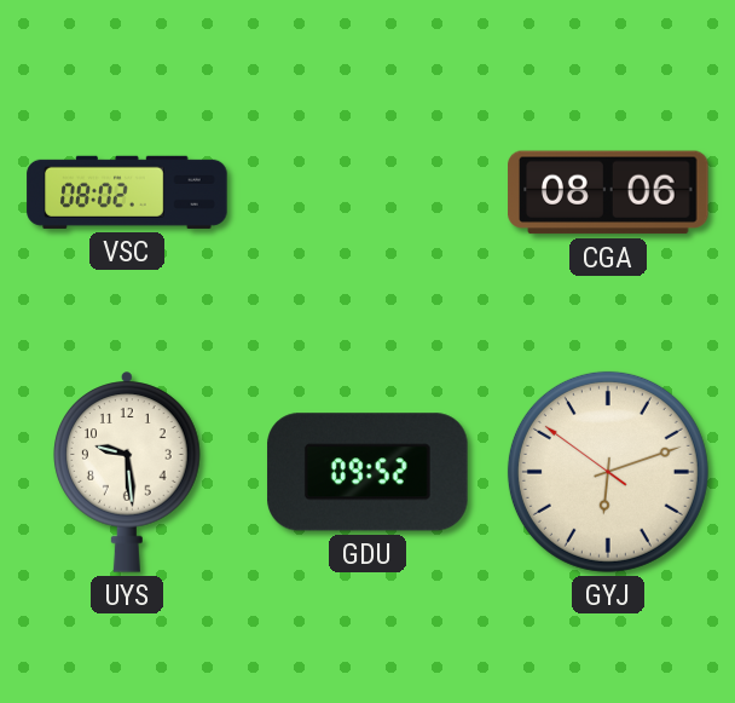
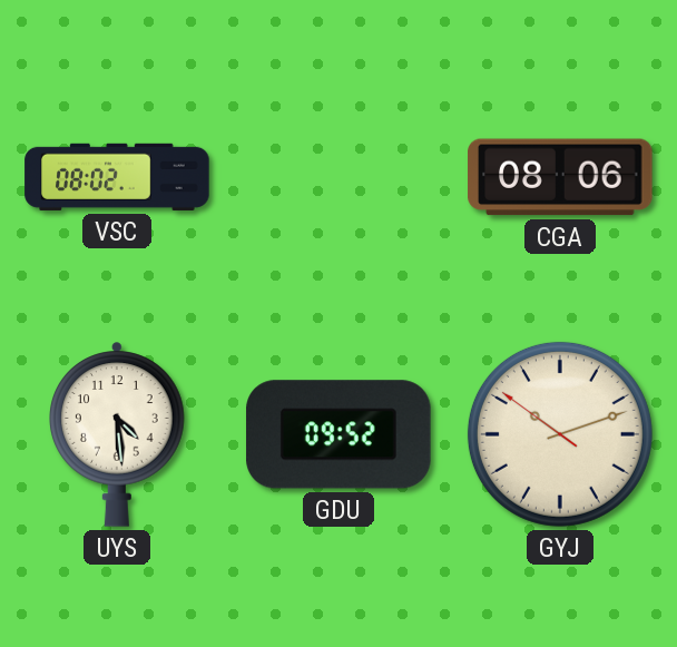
UYS: 9:29 -> 4:29 (118, 434)
GYJ: 6:11 -> 10:11 (560, 434)
